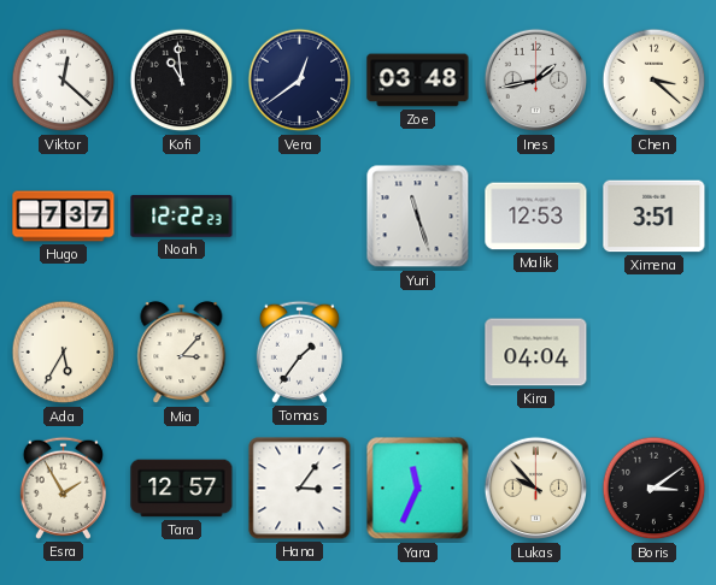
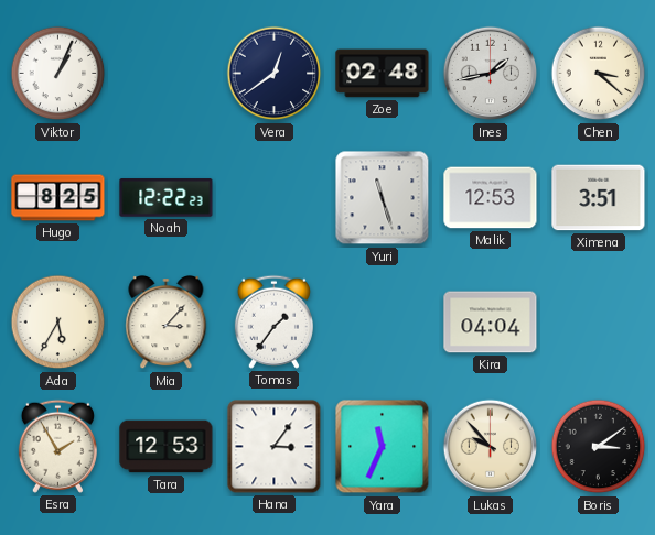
Viktor: 12:22 -> 1:04 (58, 74)
Kofi: 10:59 -> none (182, 81)
Zoe: 03:48 -> 02:48 (383, 74)
Hugo: 7:37 -> 8:25 (58, 198)
Tara: 12:57 -> 12:53 (167, 447)
